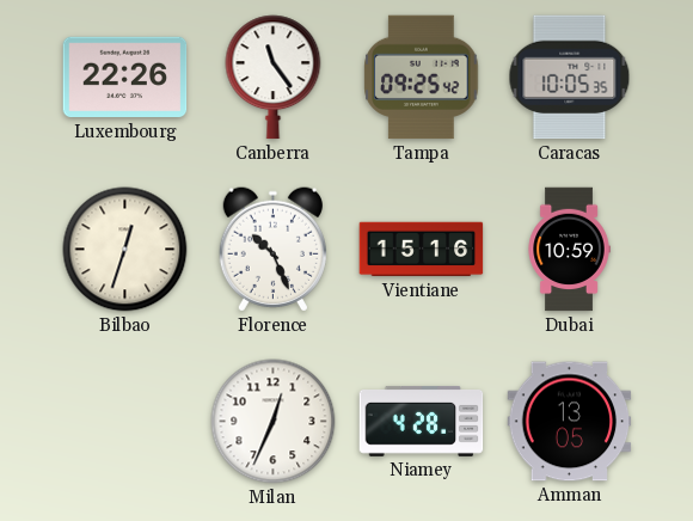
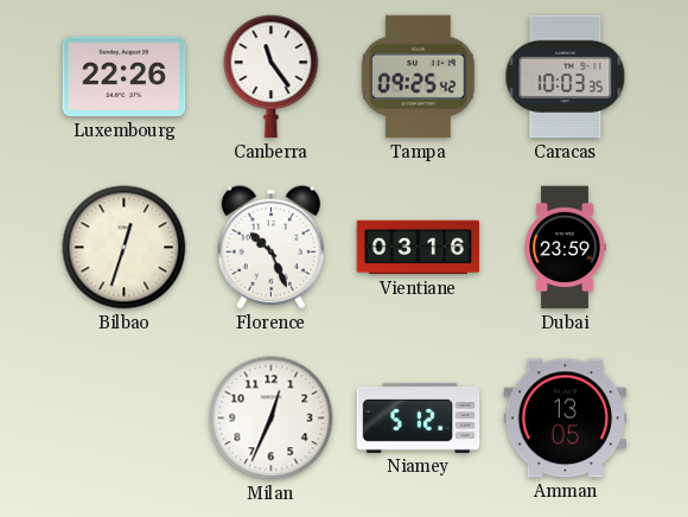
Caracas: 10:05 -> 10:03 (566, 77)
Vientiane: 15:16 -> 03:16 (419, 248)
Dubai: 10:59 -> 23:59 (565, 248)
Niamey: 4:28 -> 5:12 (419, 417)
